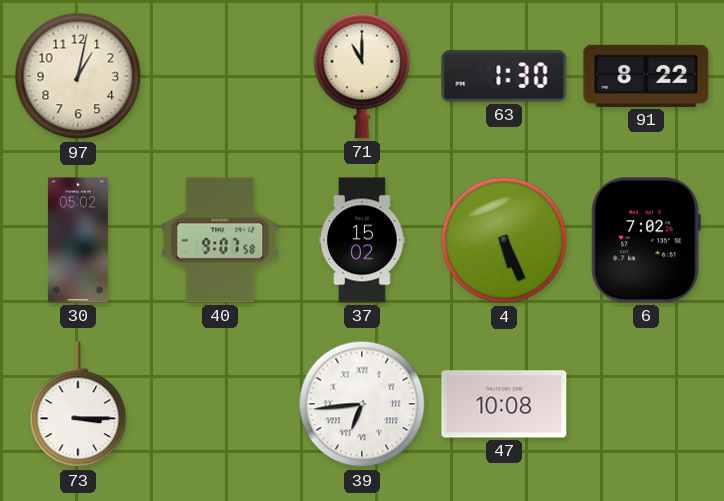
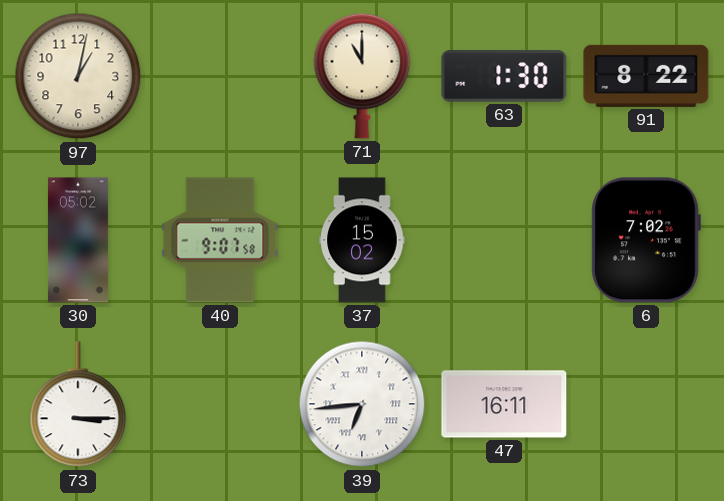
4: 5:26 -> none (504, 240)
47: 10:08 -> 16:11 (504, 404)
